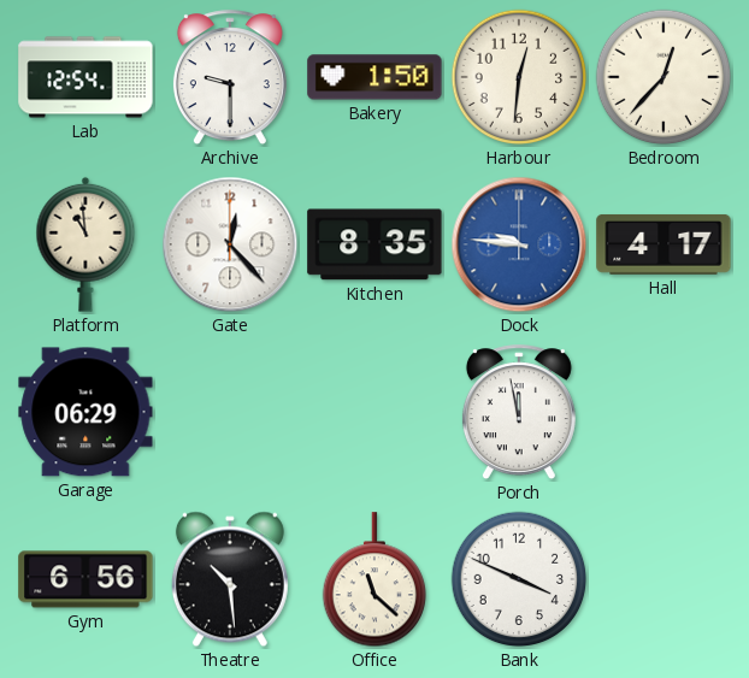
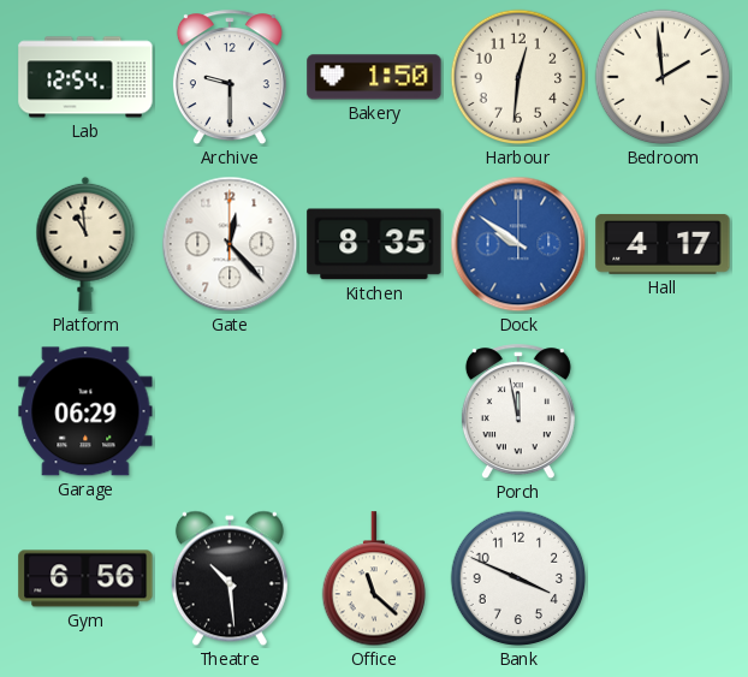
Bedroom: 12:37 -> 1:59 (663, 77)
Dock: 9:46 -> 9:51 (518, 244)
